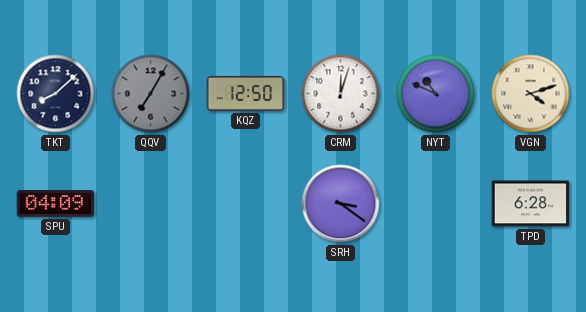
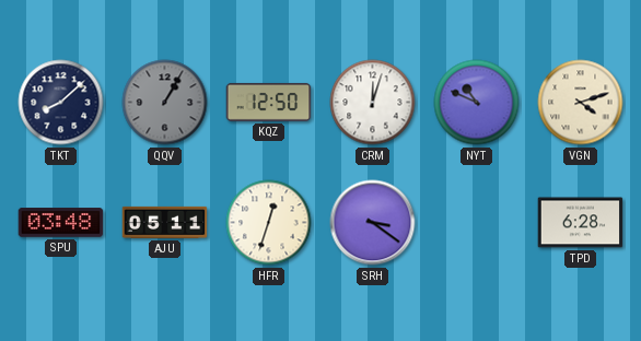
QQV: 7:05 -> 1:05 (165, 103)
SPU: 04:09 -> 03:48 (61, 223)
AJU: none -> 05:11 (165, 222)
HFR: none -> 12:33 (269, 223)
